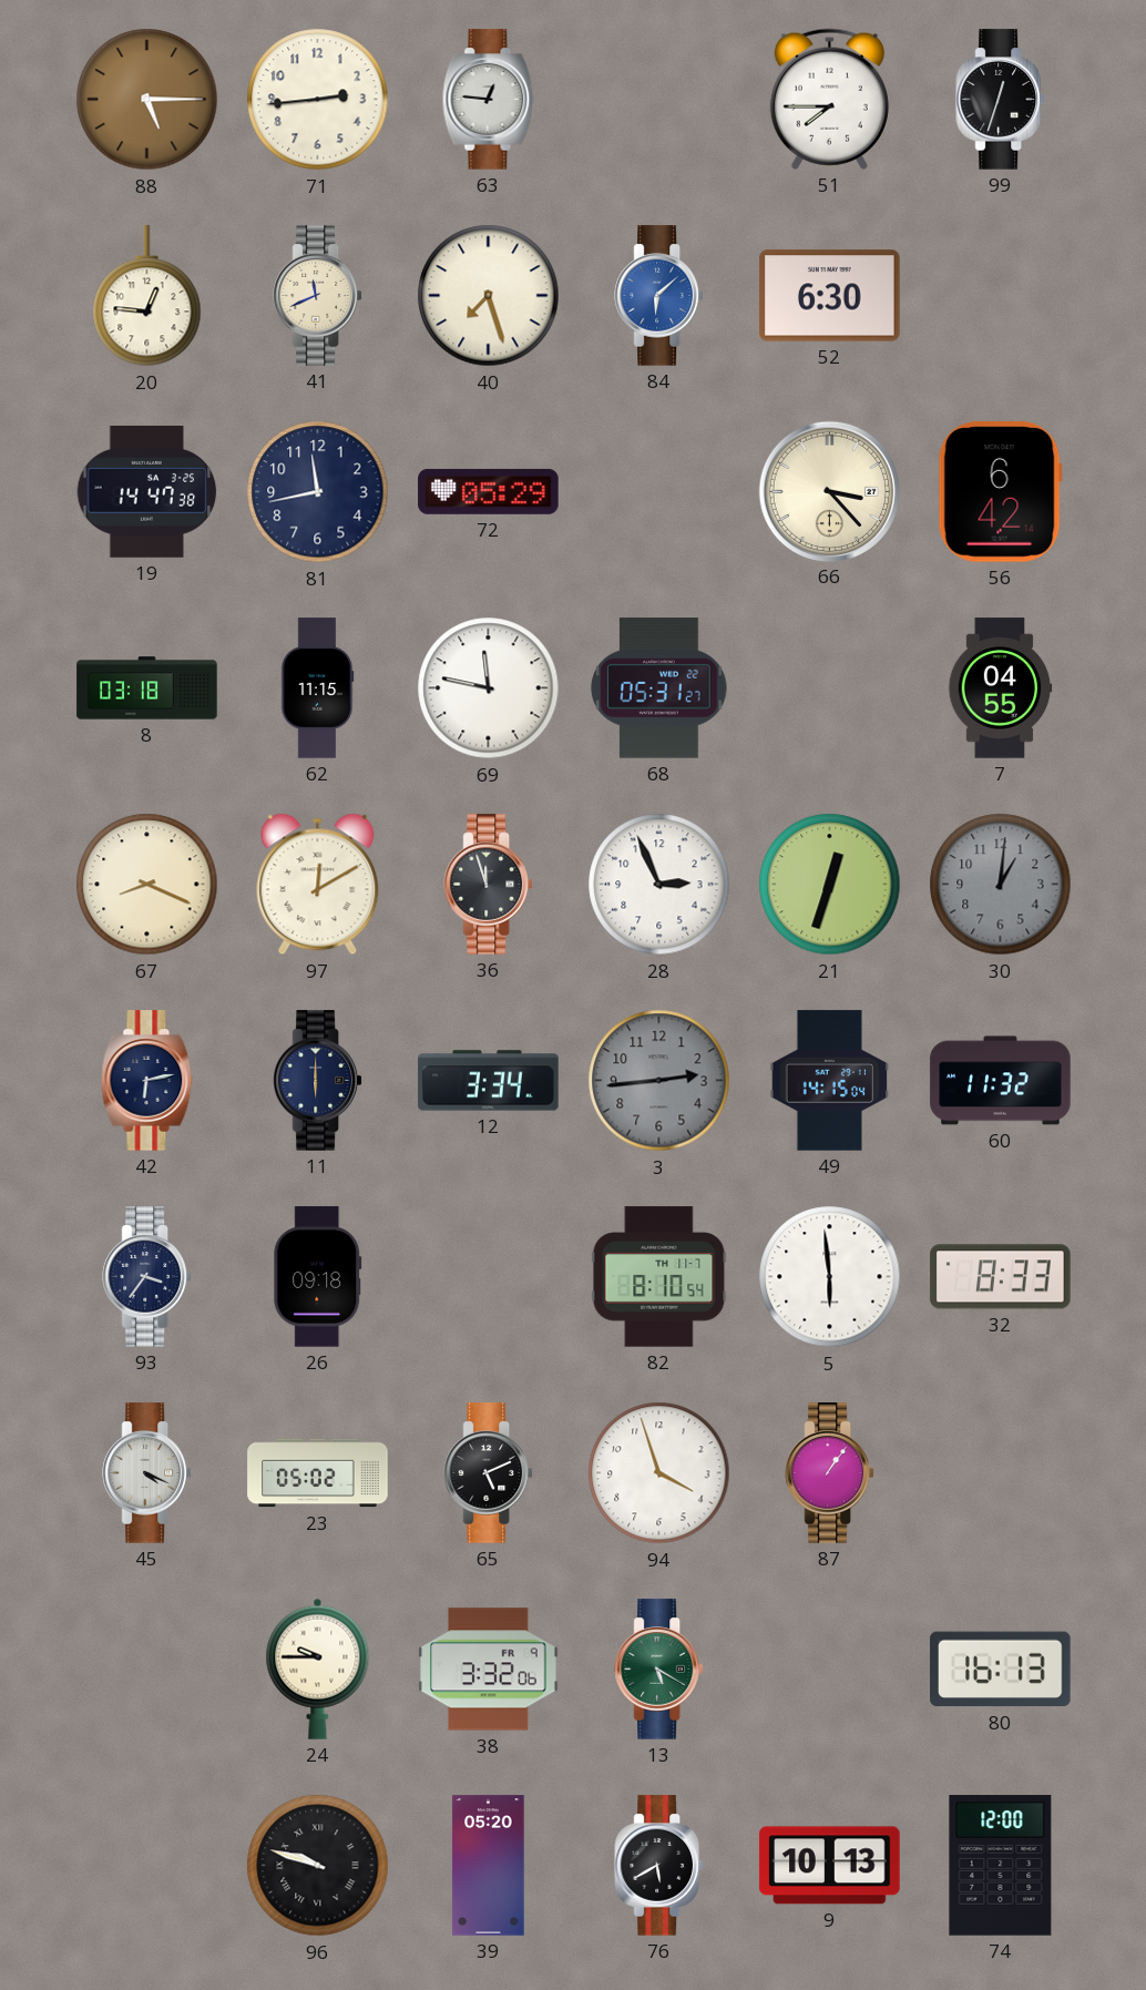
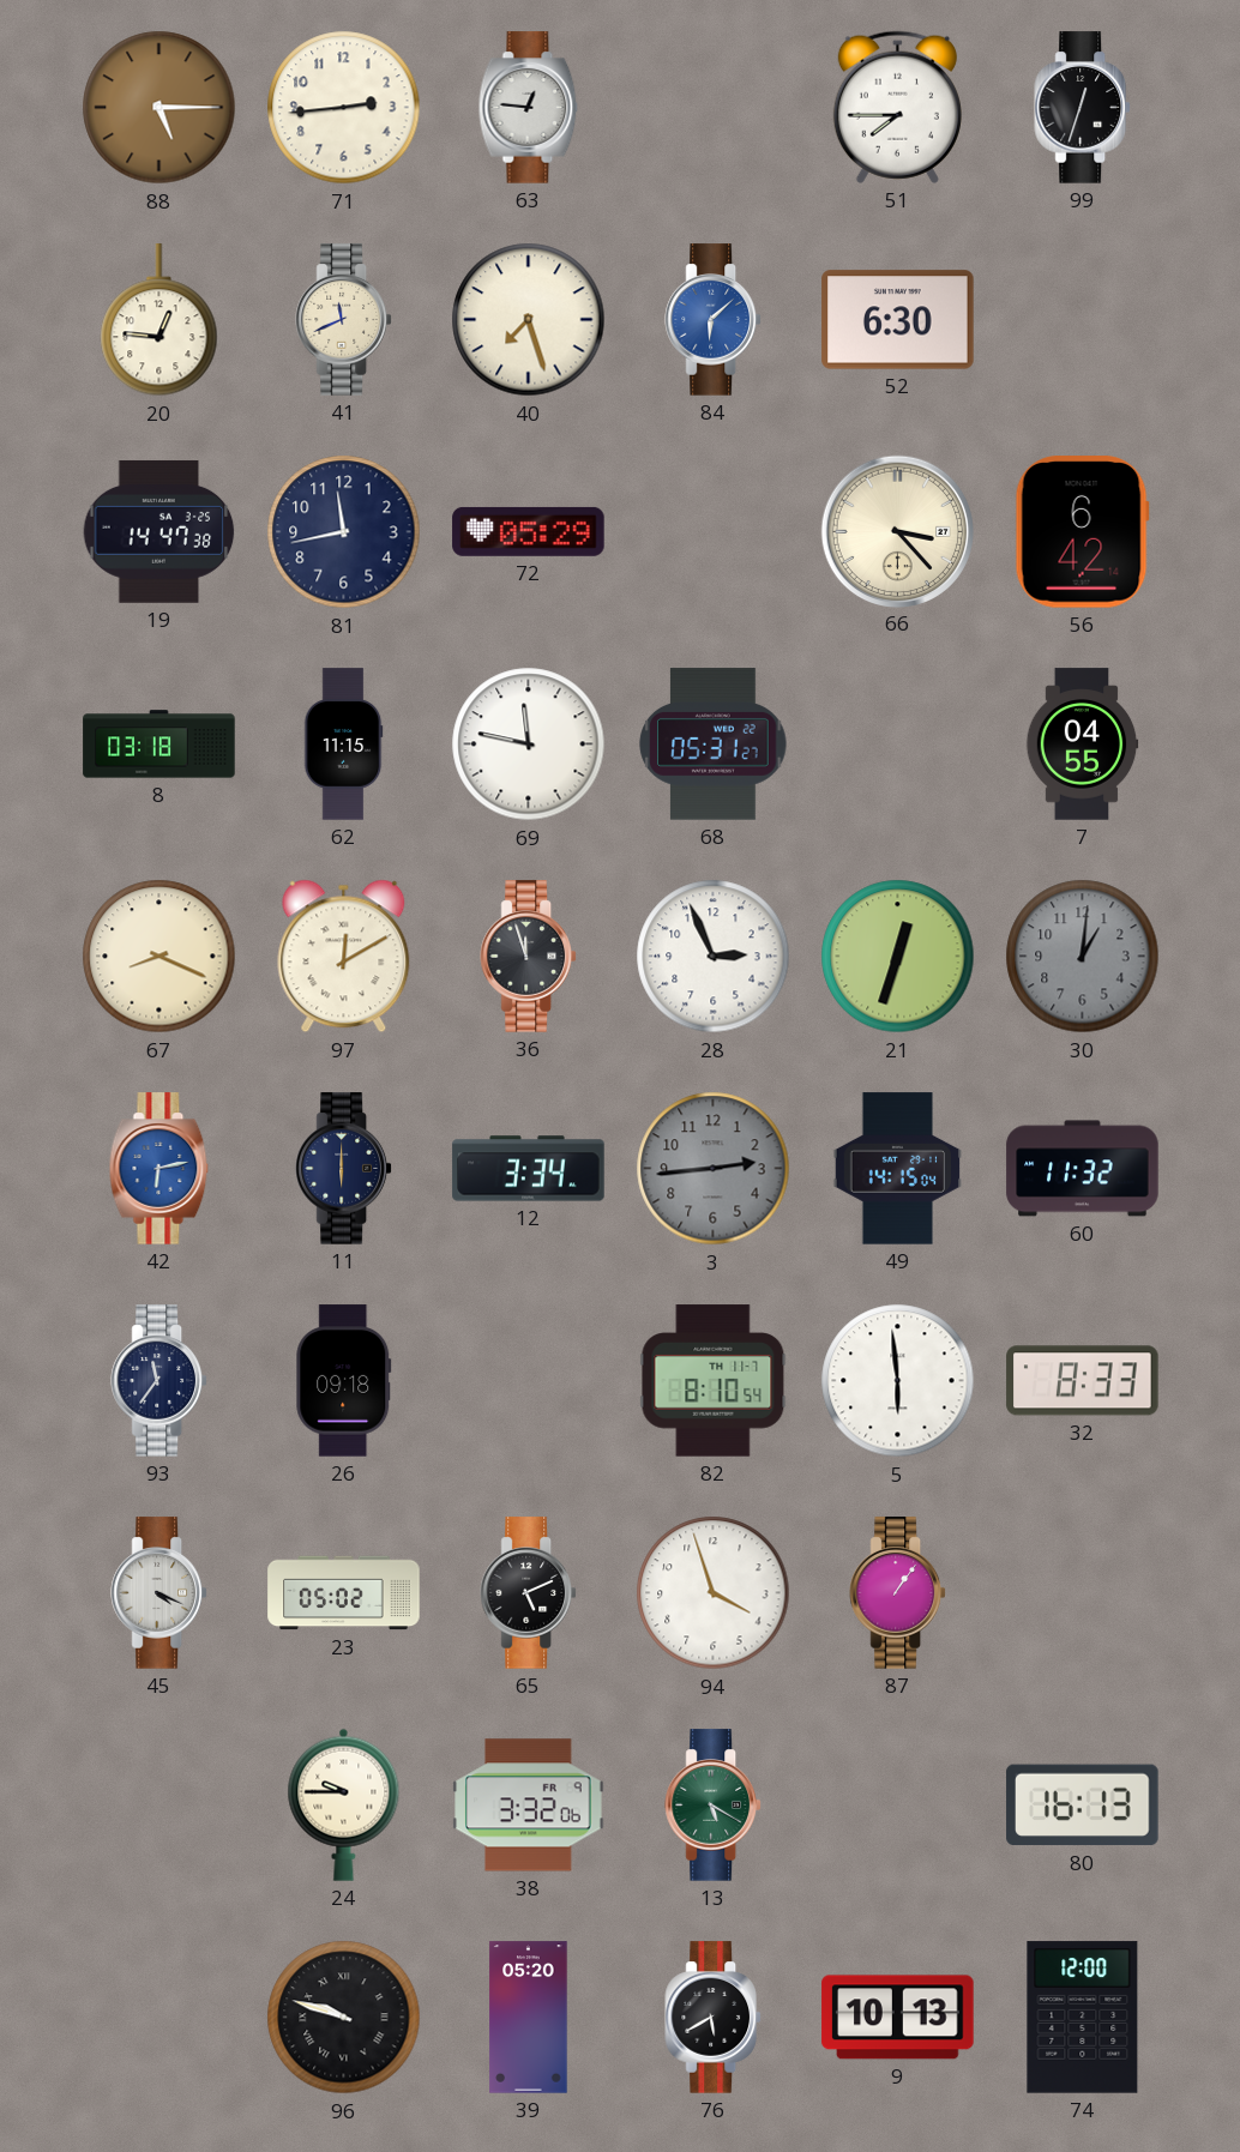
42 dial: navy -> blue (159, 1169)
93: 3:36 -> 11:36 (158, 1381)
